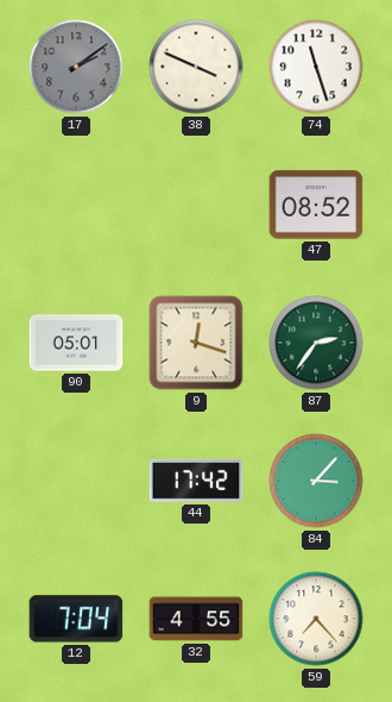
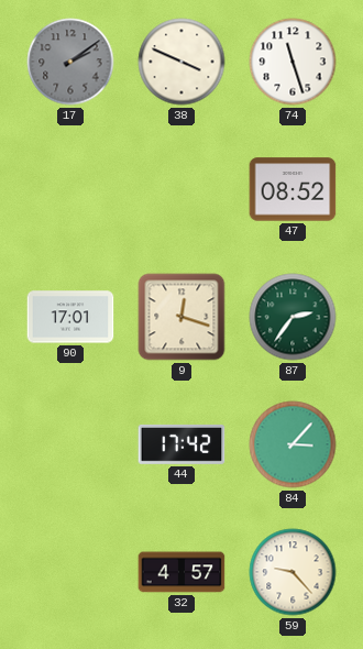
90: 05:01 -> 17:01 (70, 317)
12: 7:04 -> none (76, 619)
32: 4:55 -> 4:57 (182, 572)
59: 7:23 -> 9:23 (293, 572)
